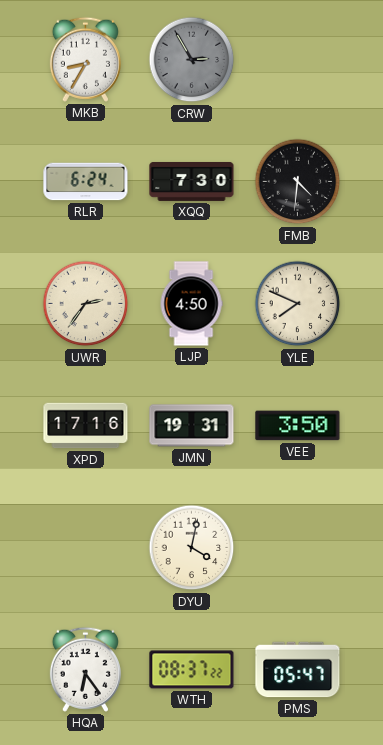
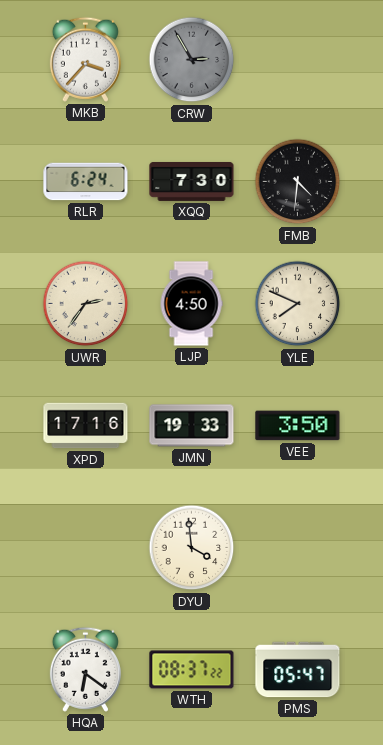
MKB: 8:35 -> 3:37 (85, 59)
JMN: 19:31 -> 19:33 (192, 426)
DYU: 4:02 -> 3:59 (192, 548)
HQA: 6:24 -> 6:21 (85, 669)
